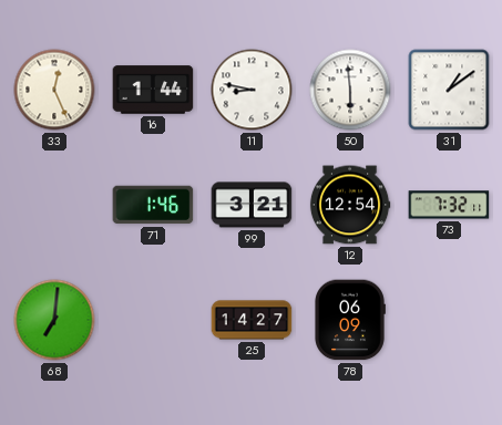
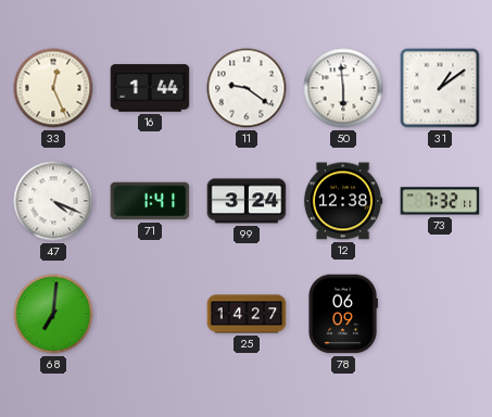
11: 8:47 -> 9:21 (247, 88)
47: none -> 4:19 (53, 201)
71: 1:46 -> 1:41 (150, 201)
99: 3:21 -> 3:24 (247, 201)
12: 12:54 -> 12:38 (343, 201)
